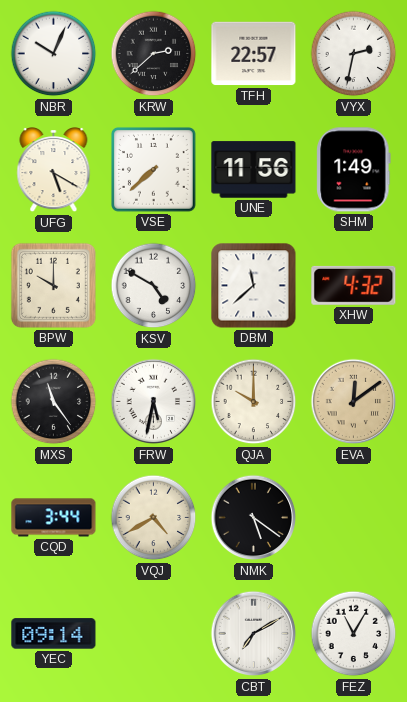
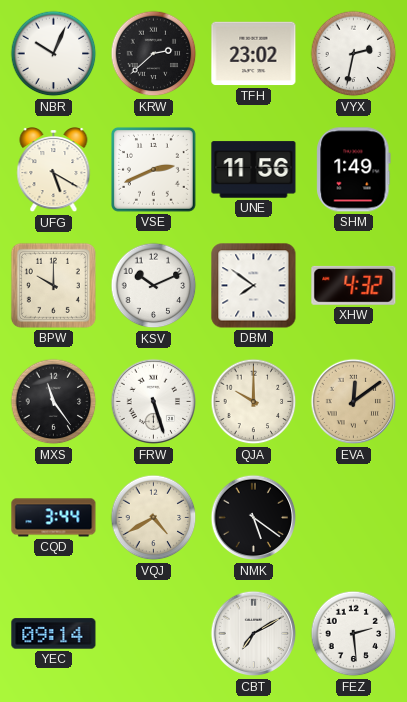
TFH: 22:57 -> 23:02 (254, 54)
VSE: 7:38 -> 2:41 (153, 169)
KSV: 4:50 -> 10:11 (154, 286)
DBM: 11:38 -> 7:51 (254, 286)
FRW: 5:32 -> 5:27 (154, 402)
FEZ: 11:05 -> 2:29 (354, 634)
